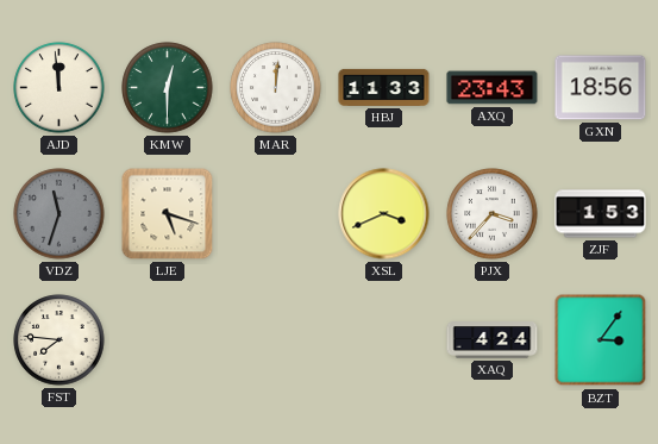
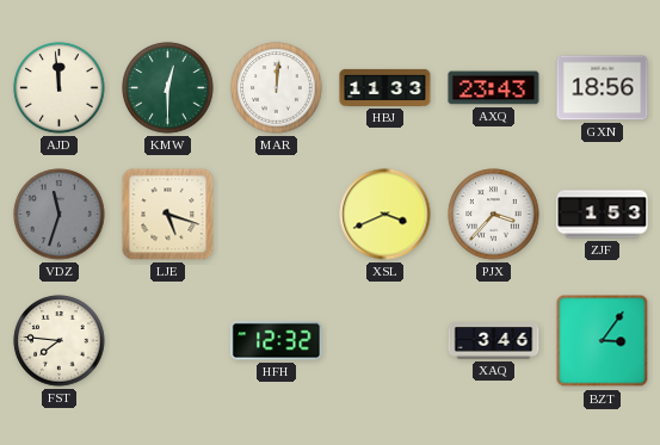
HFH: none -> 12:32 (277, 341)
XAQ: 4:24 -> 3:46 (494, 341)
